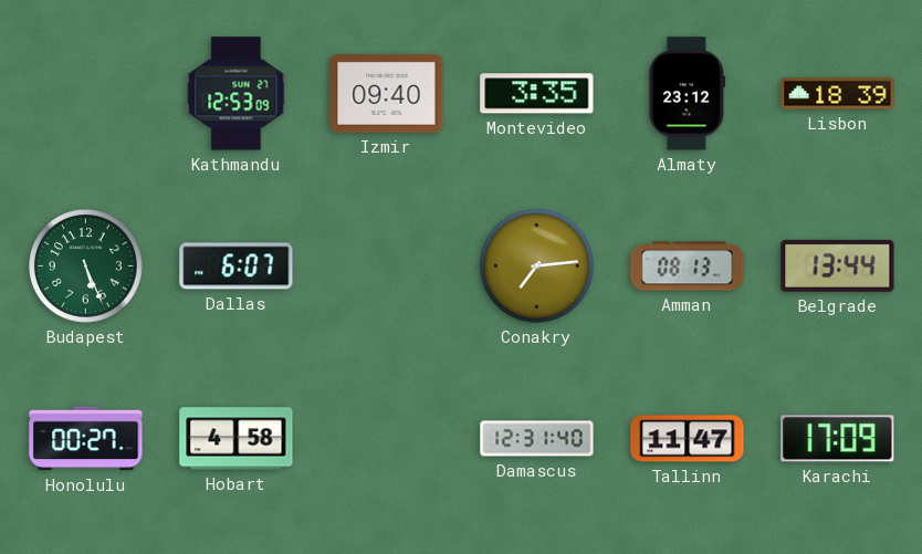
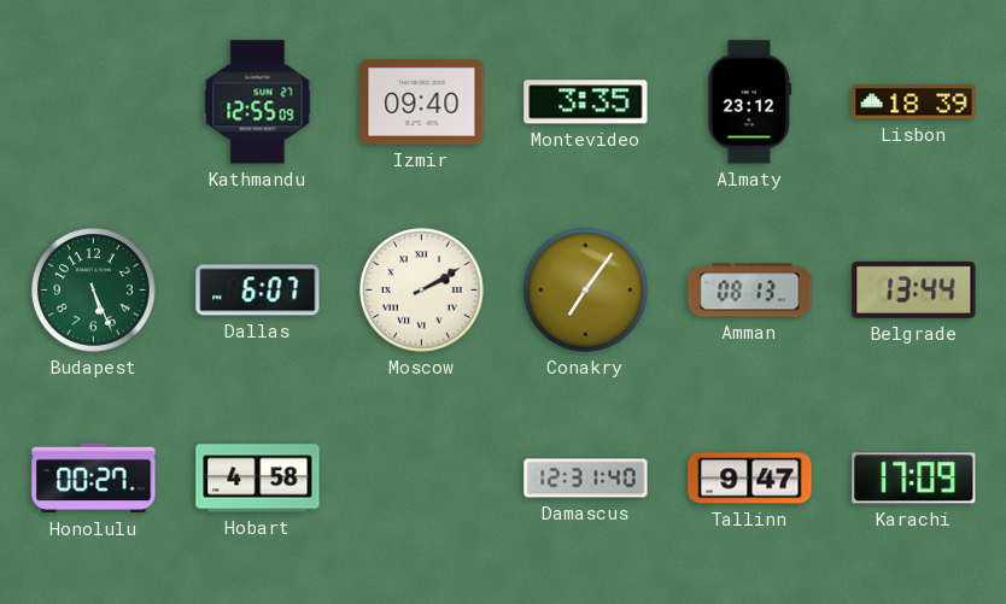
Kathmandu: 12:53 -> 12:55 (258, 102)
Moscow: none -> 2:10 (422, 291)
Conakry: 7:14 -> 7:06 (586, 291)
Tallinn: 11:47 -> 9:47 (750, 479)
